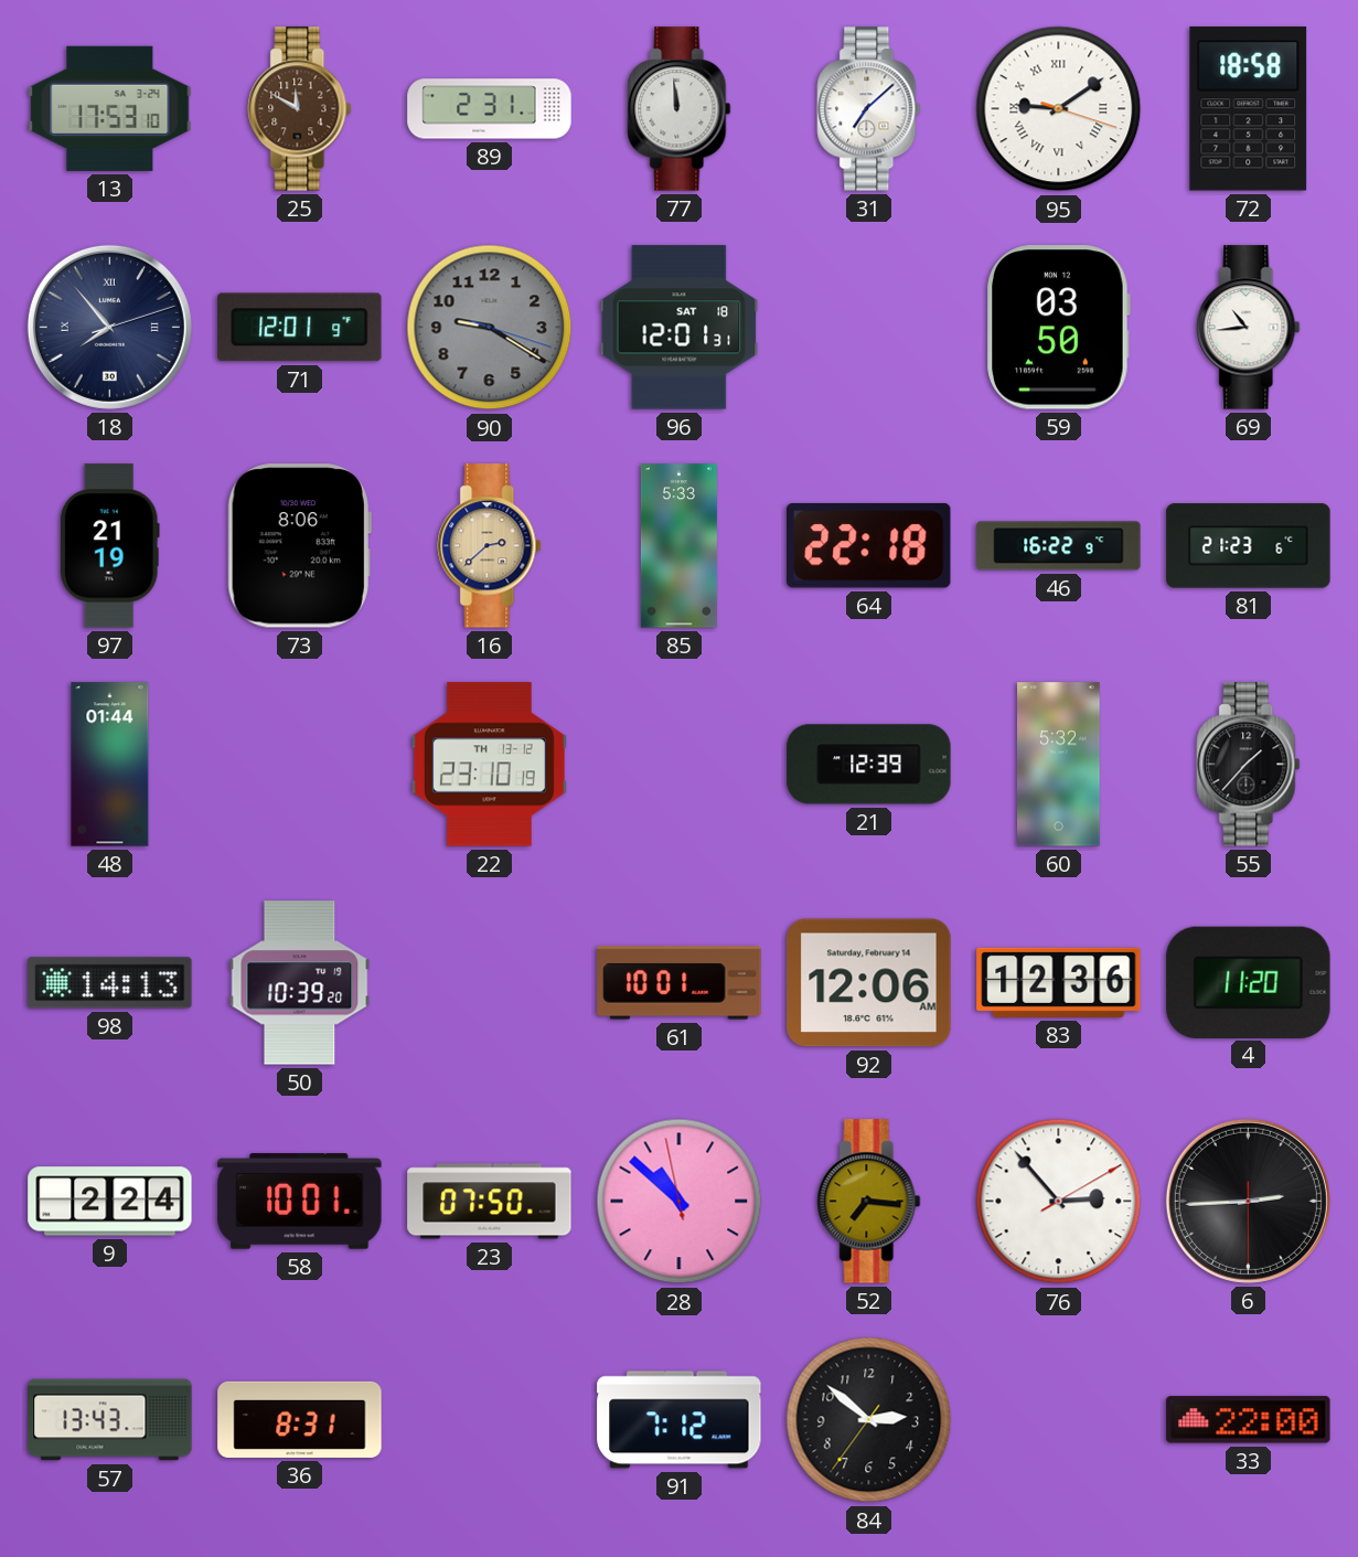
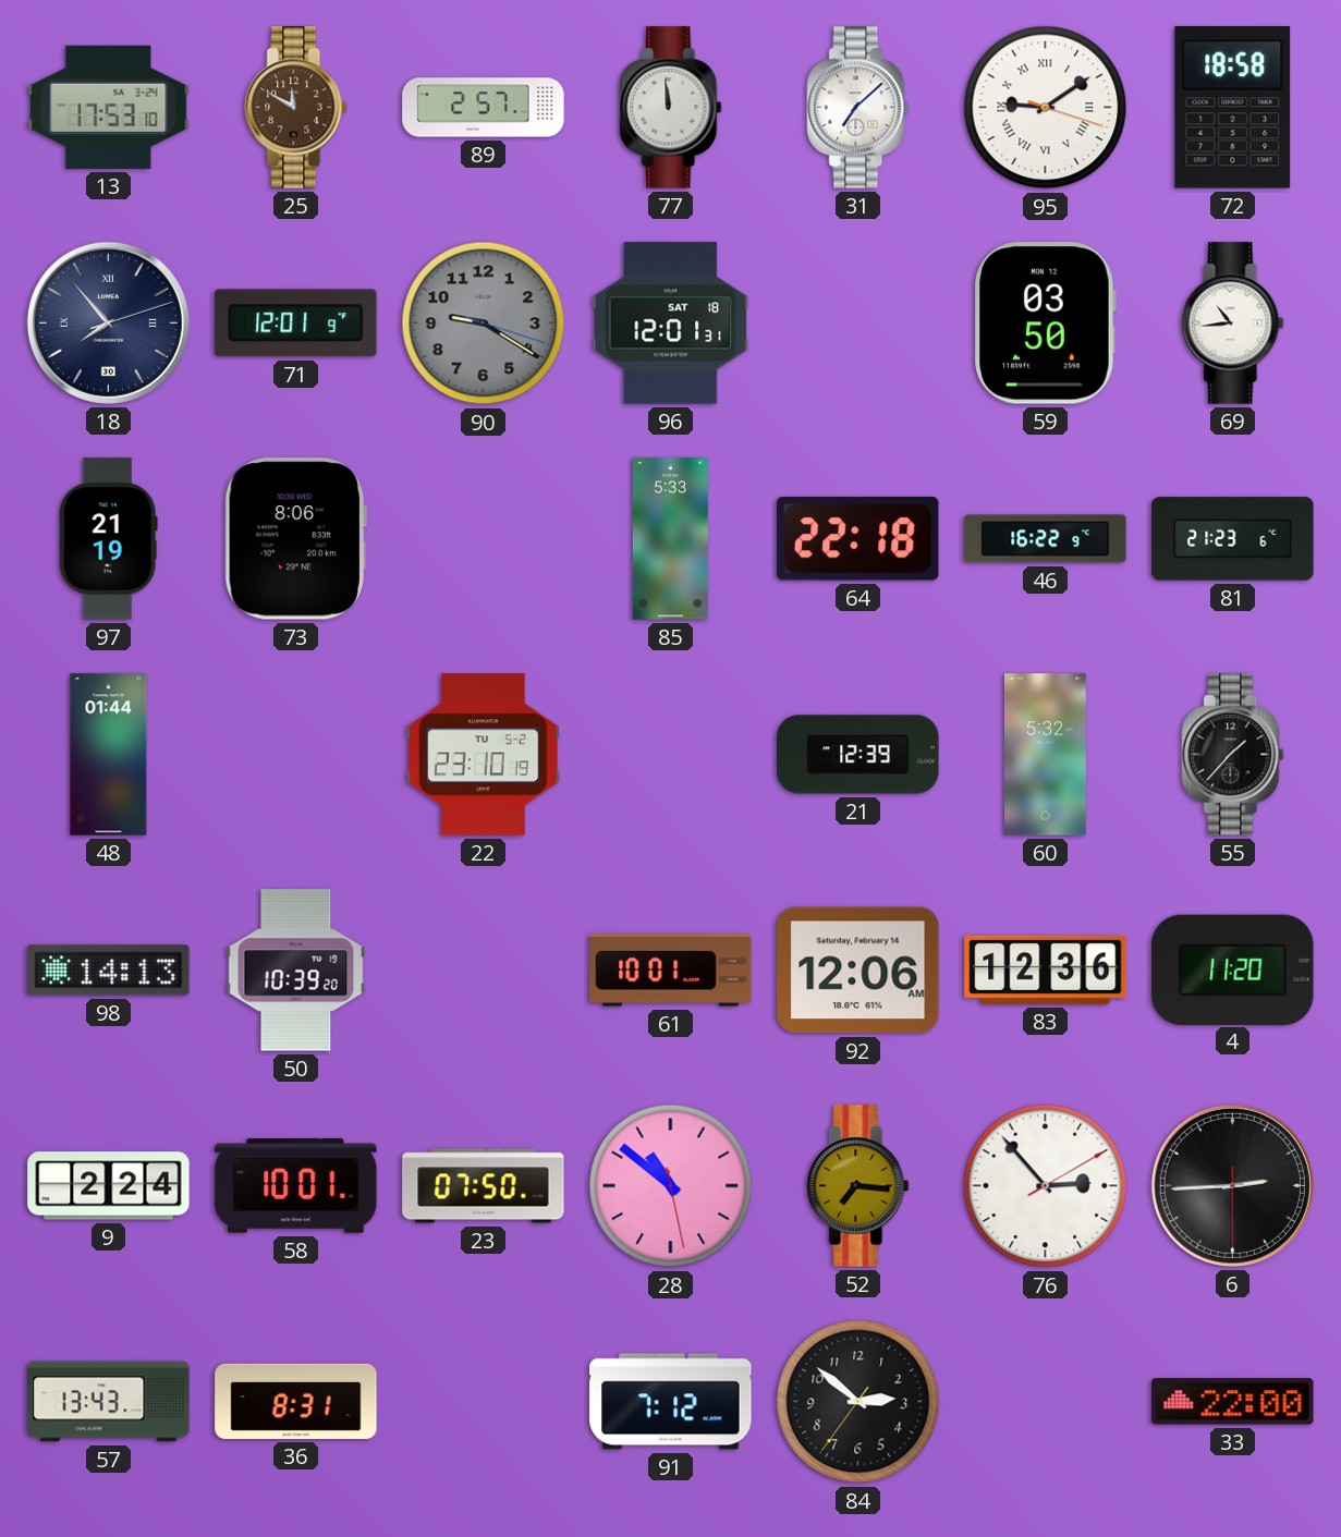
89: 2:31 -> 2:57 (484, 108)
16: 2:38 -> none (490, 546)
22 date: TH 13-12 -> TU 5-2 (483, 755)
28: 10:51:58 -> 10:51:28 (671, 1186)
